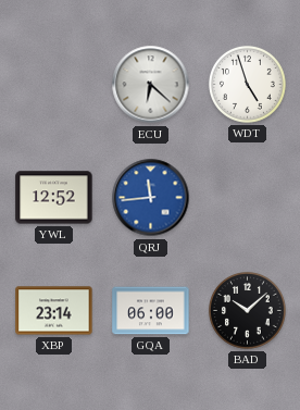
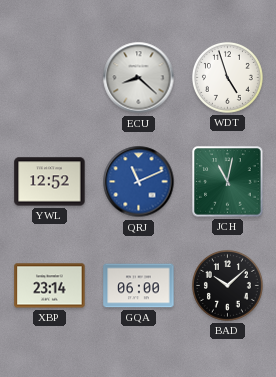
ECU: 6:22 -> 8:22 (139, 78)
QRJ: 11:44 -> 11:11 (139, 182)
JCH: none -> 11:02 (228, 182)
